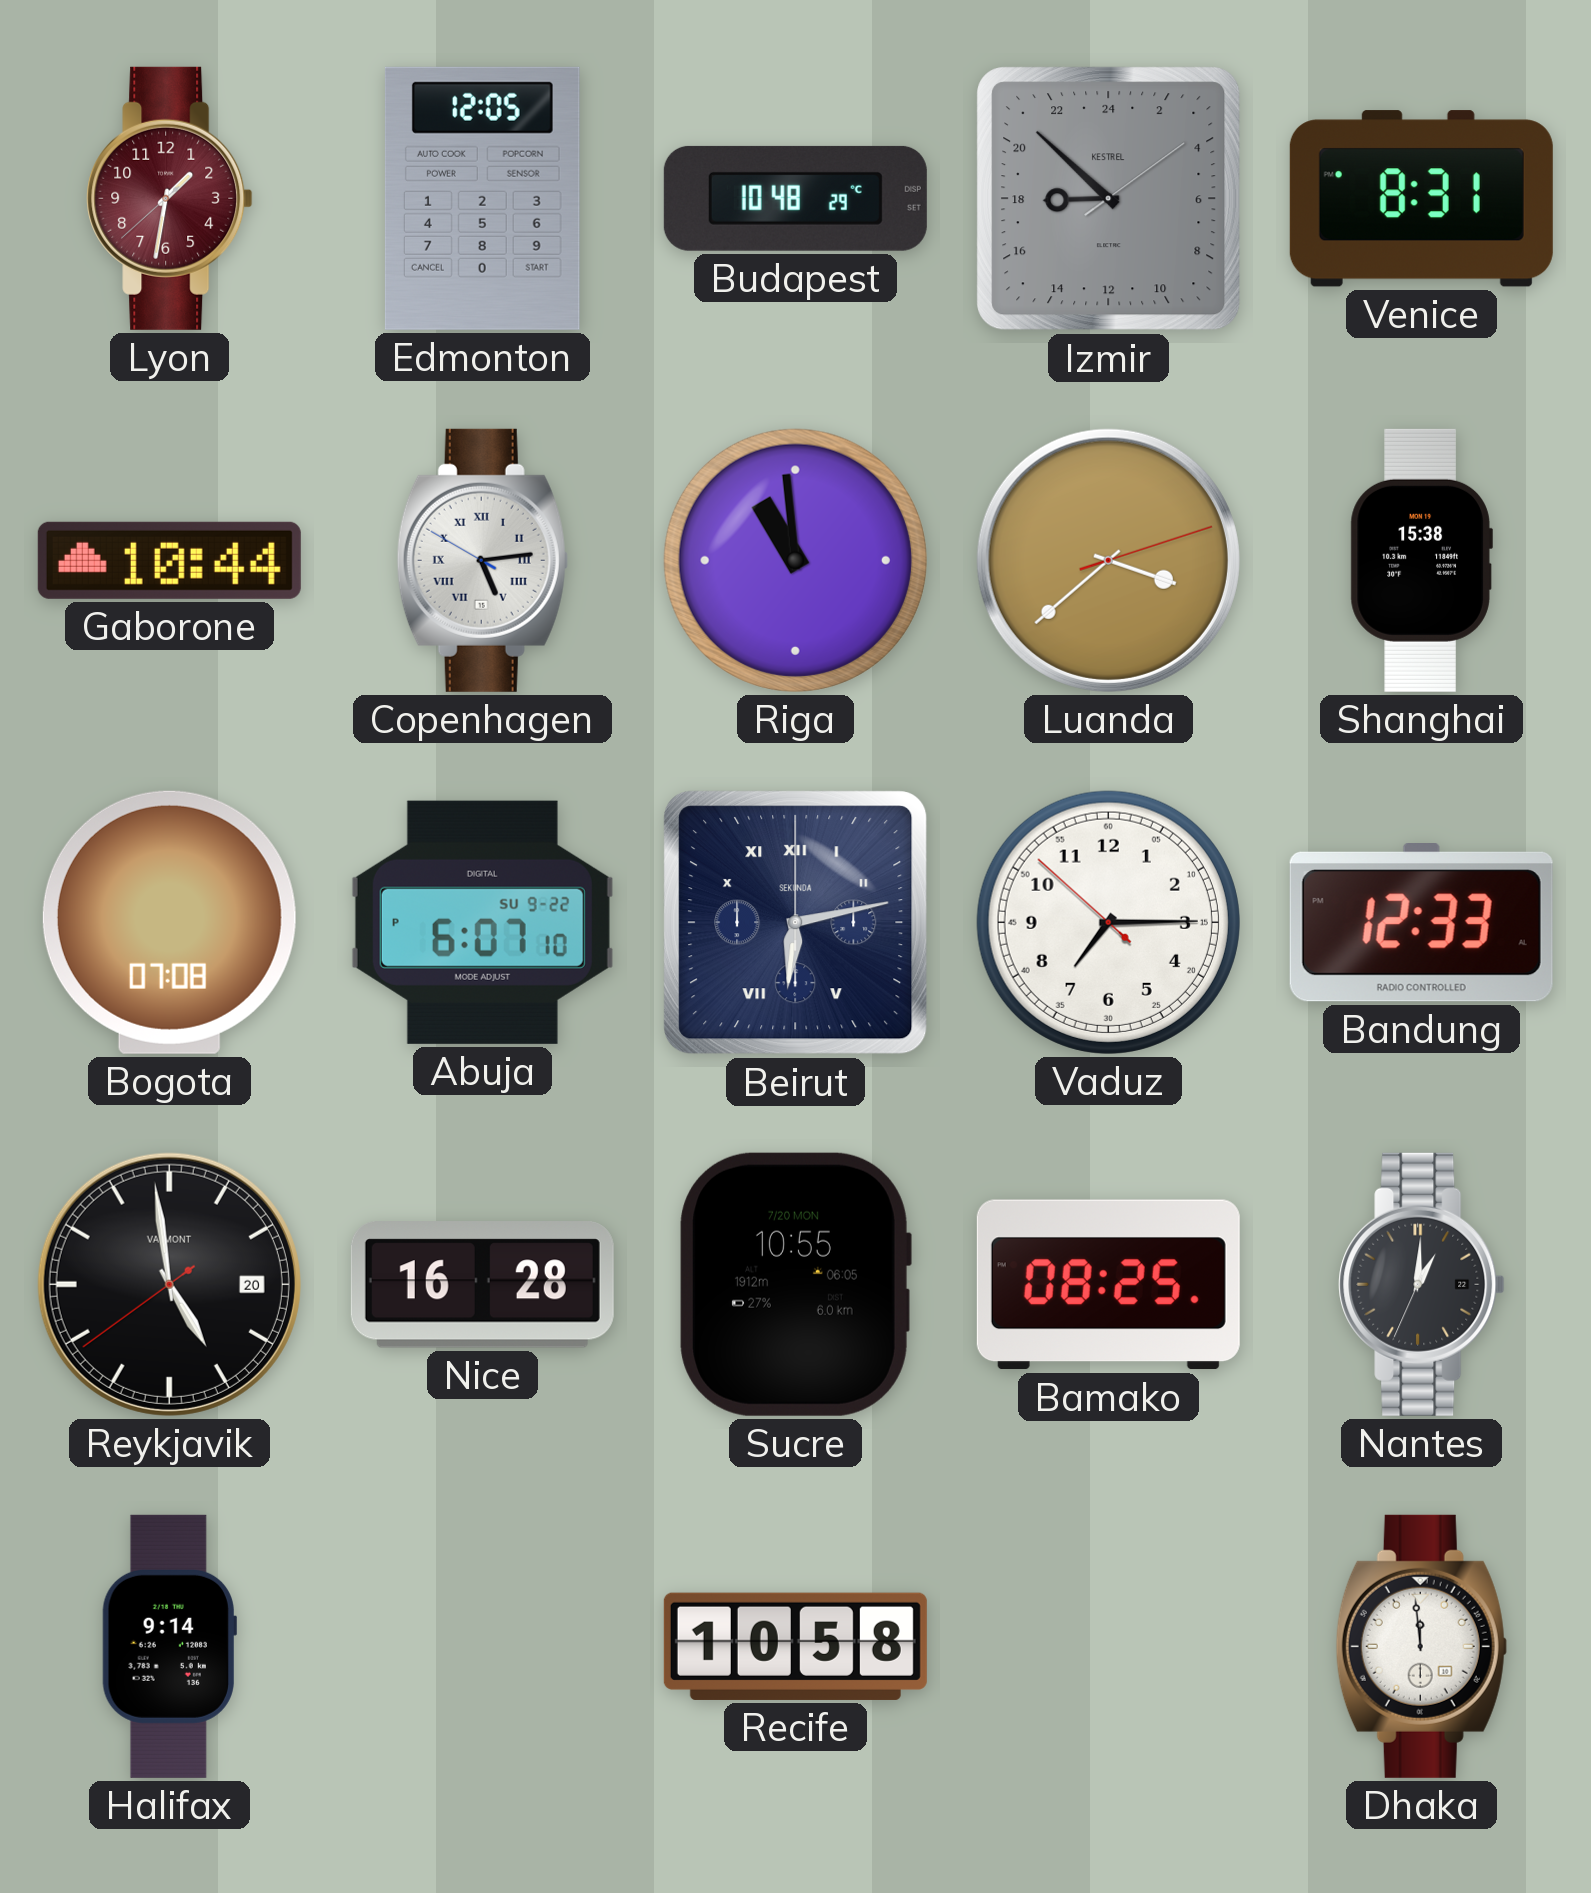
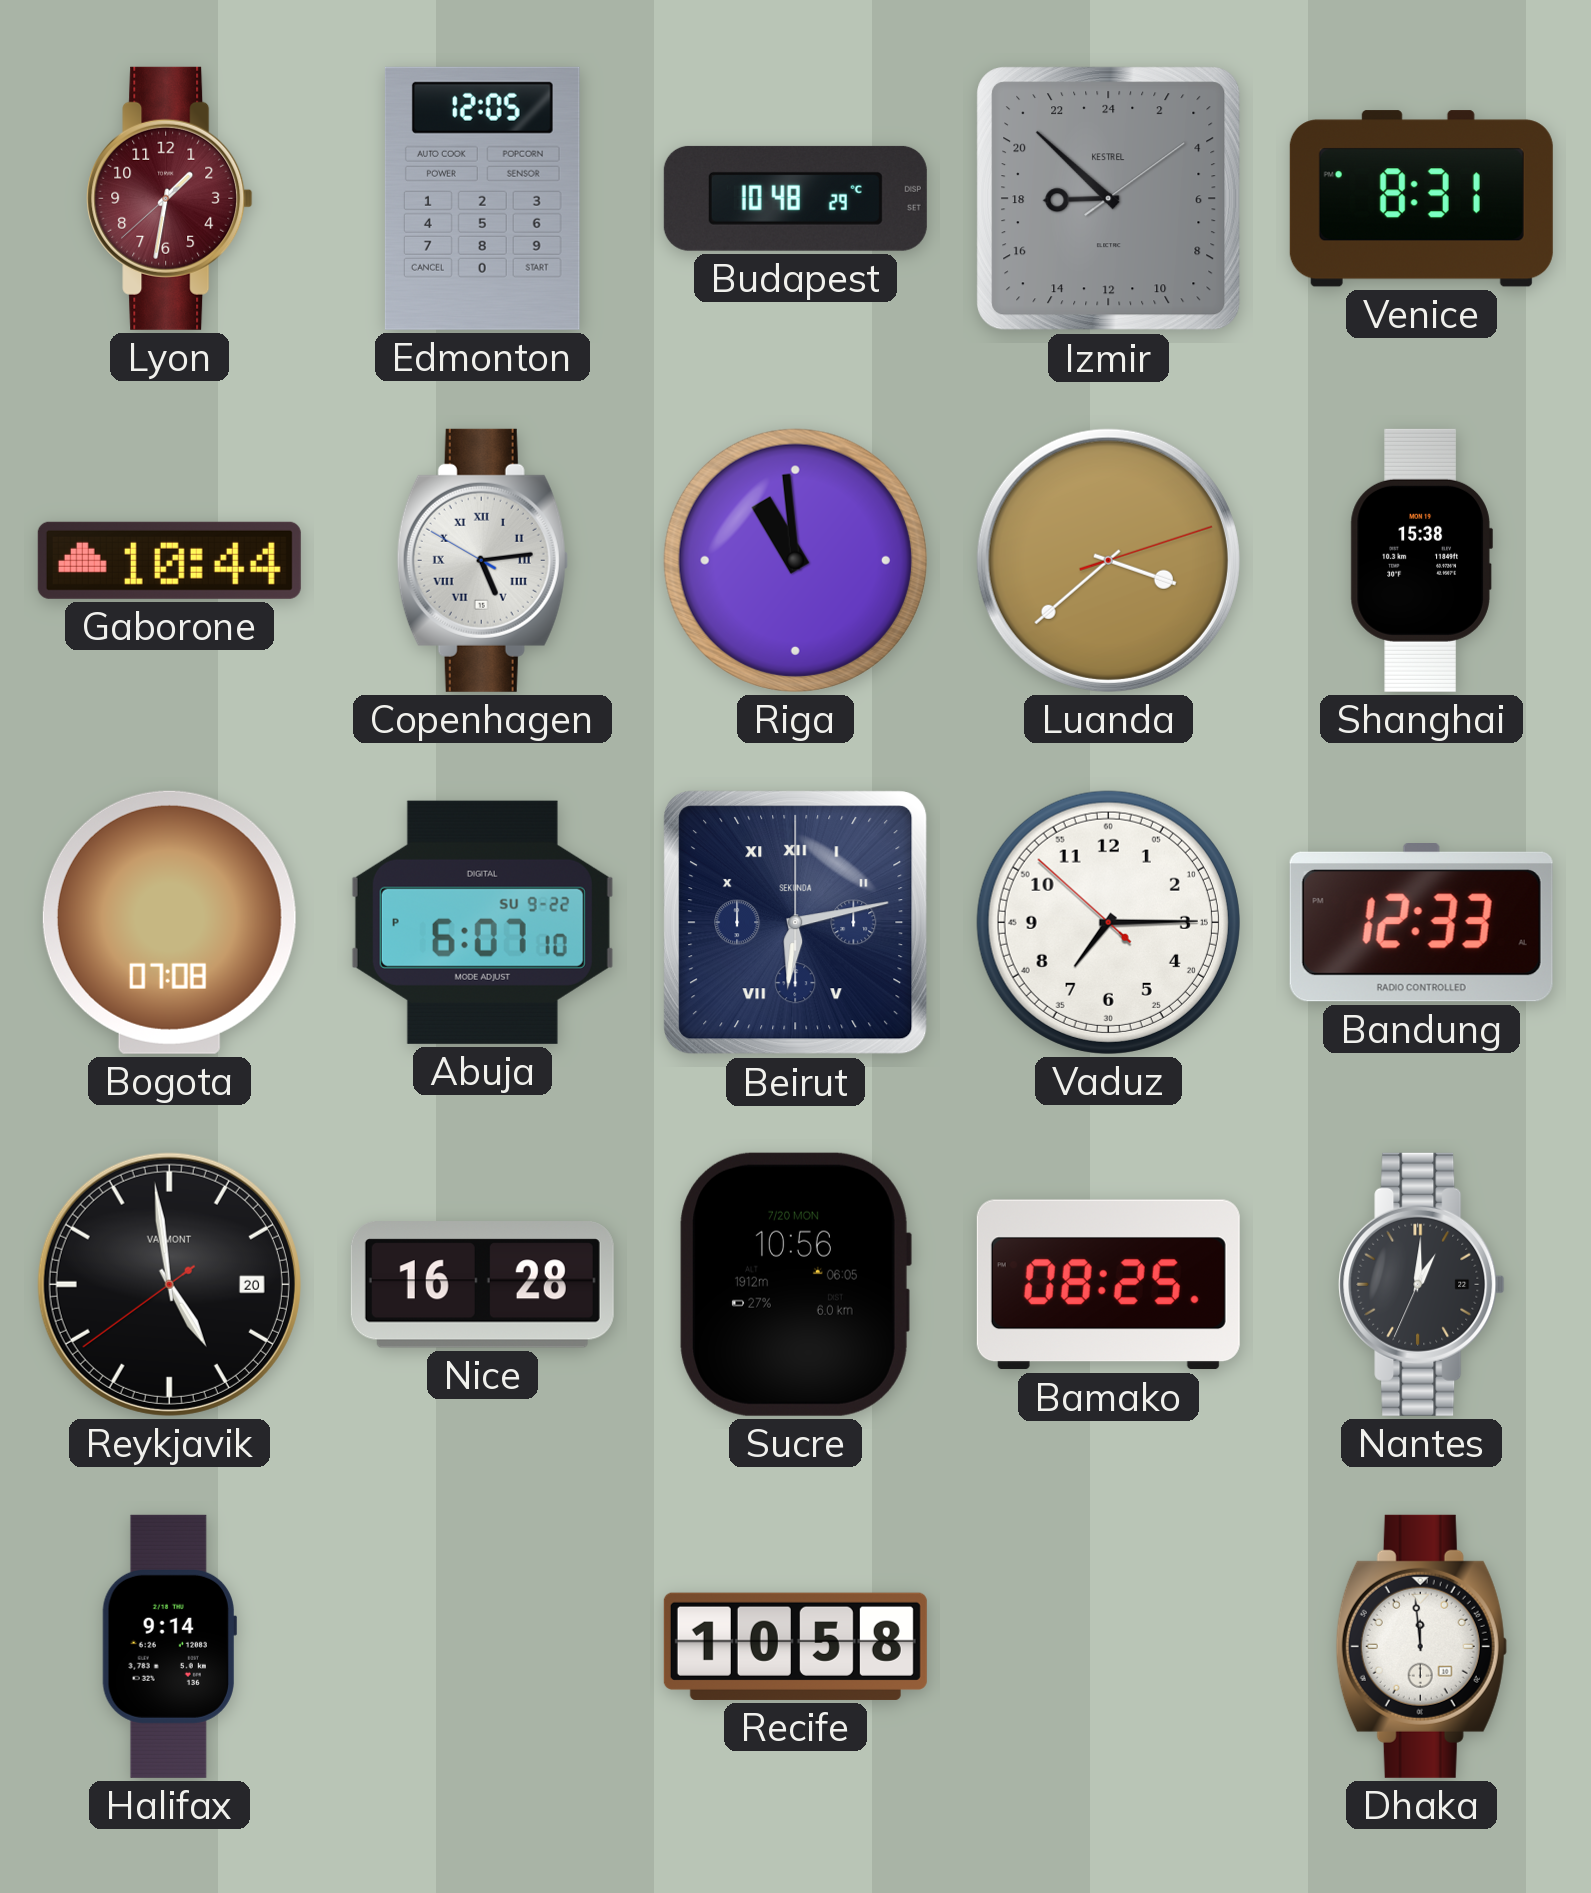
Sucre: 10:55 -> 10:56 (795, 1284)
